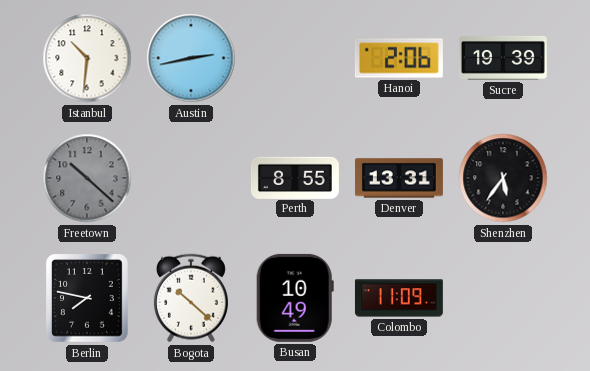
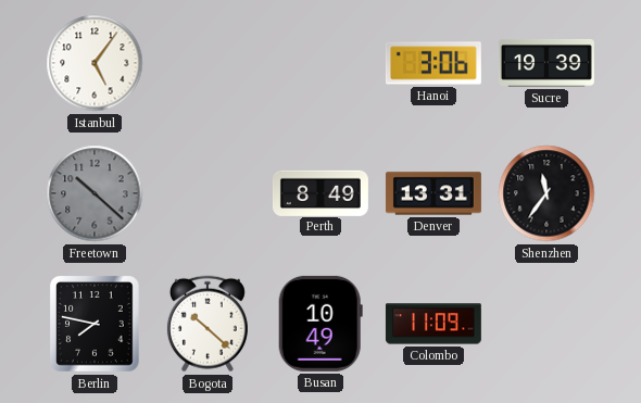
Istanbul: 10:31 -> 5:06 (95, 63)
Austin: 2:43 -> none (191, 58)
Hanoi: 2:06 -> 3:06 (433, 63)
Perth: 8:55 -> 8:49 (320, 192)
Shenzhen: 5:36 -> 11:36 (546, 193)
